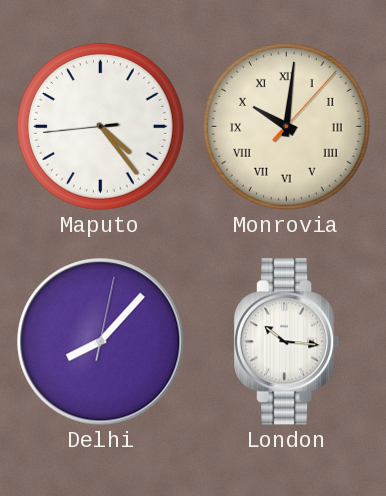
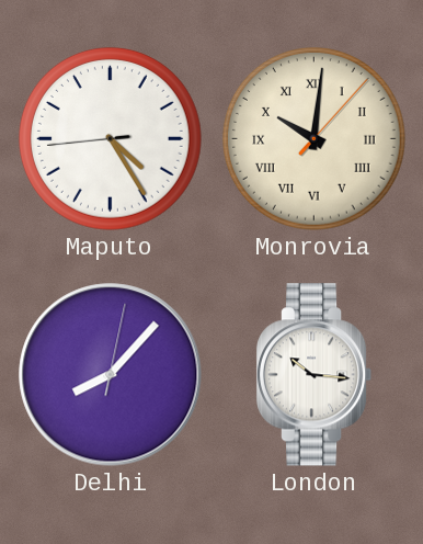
Maputo: 4:23 -> 4:24 (110, 138)
